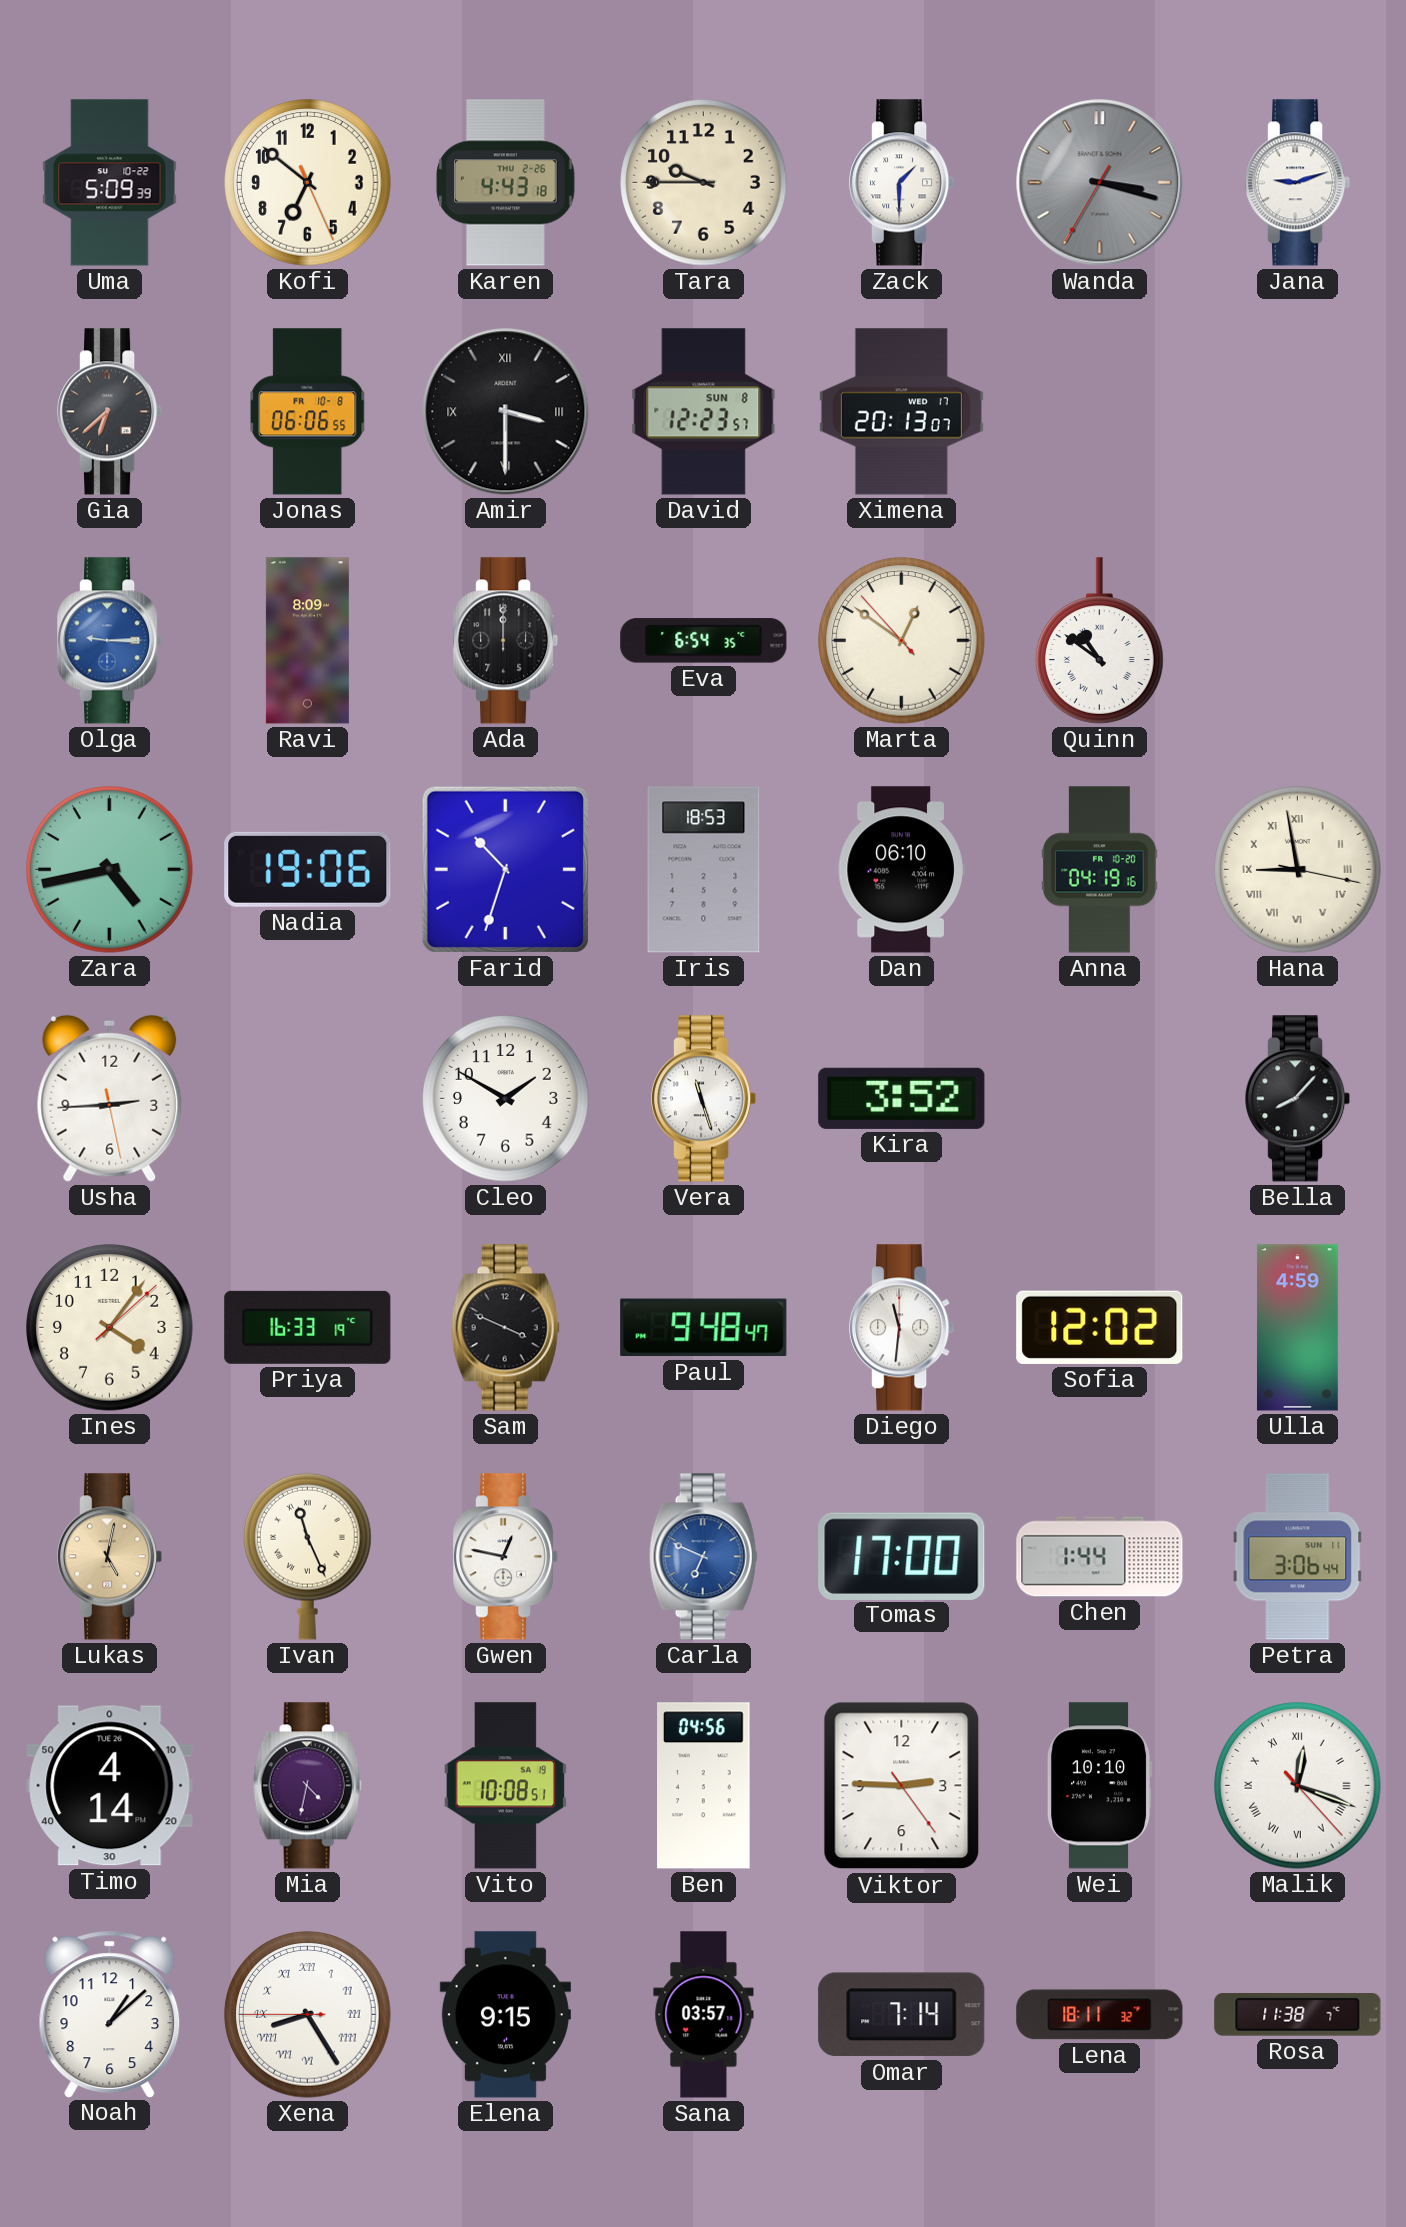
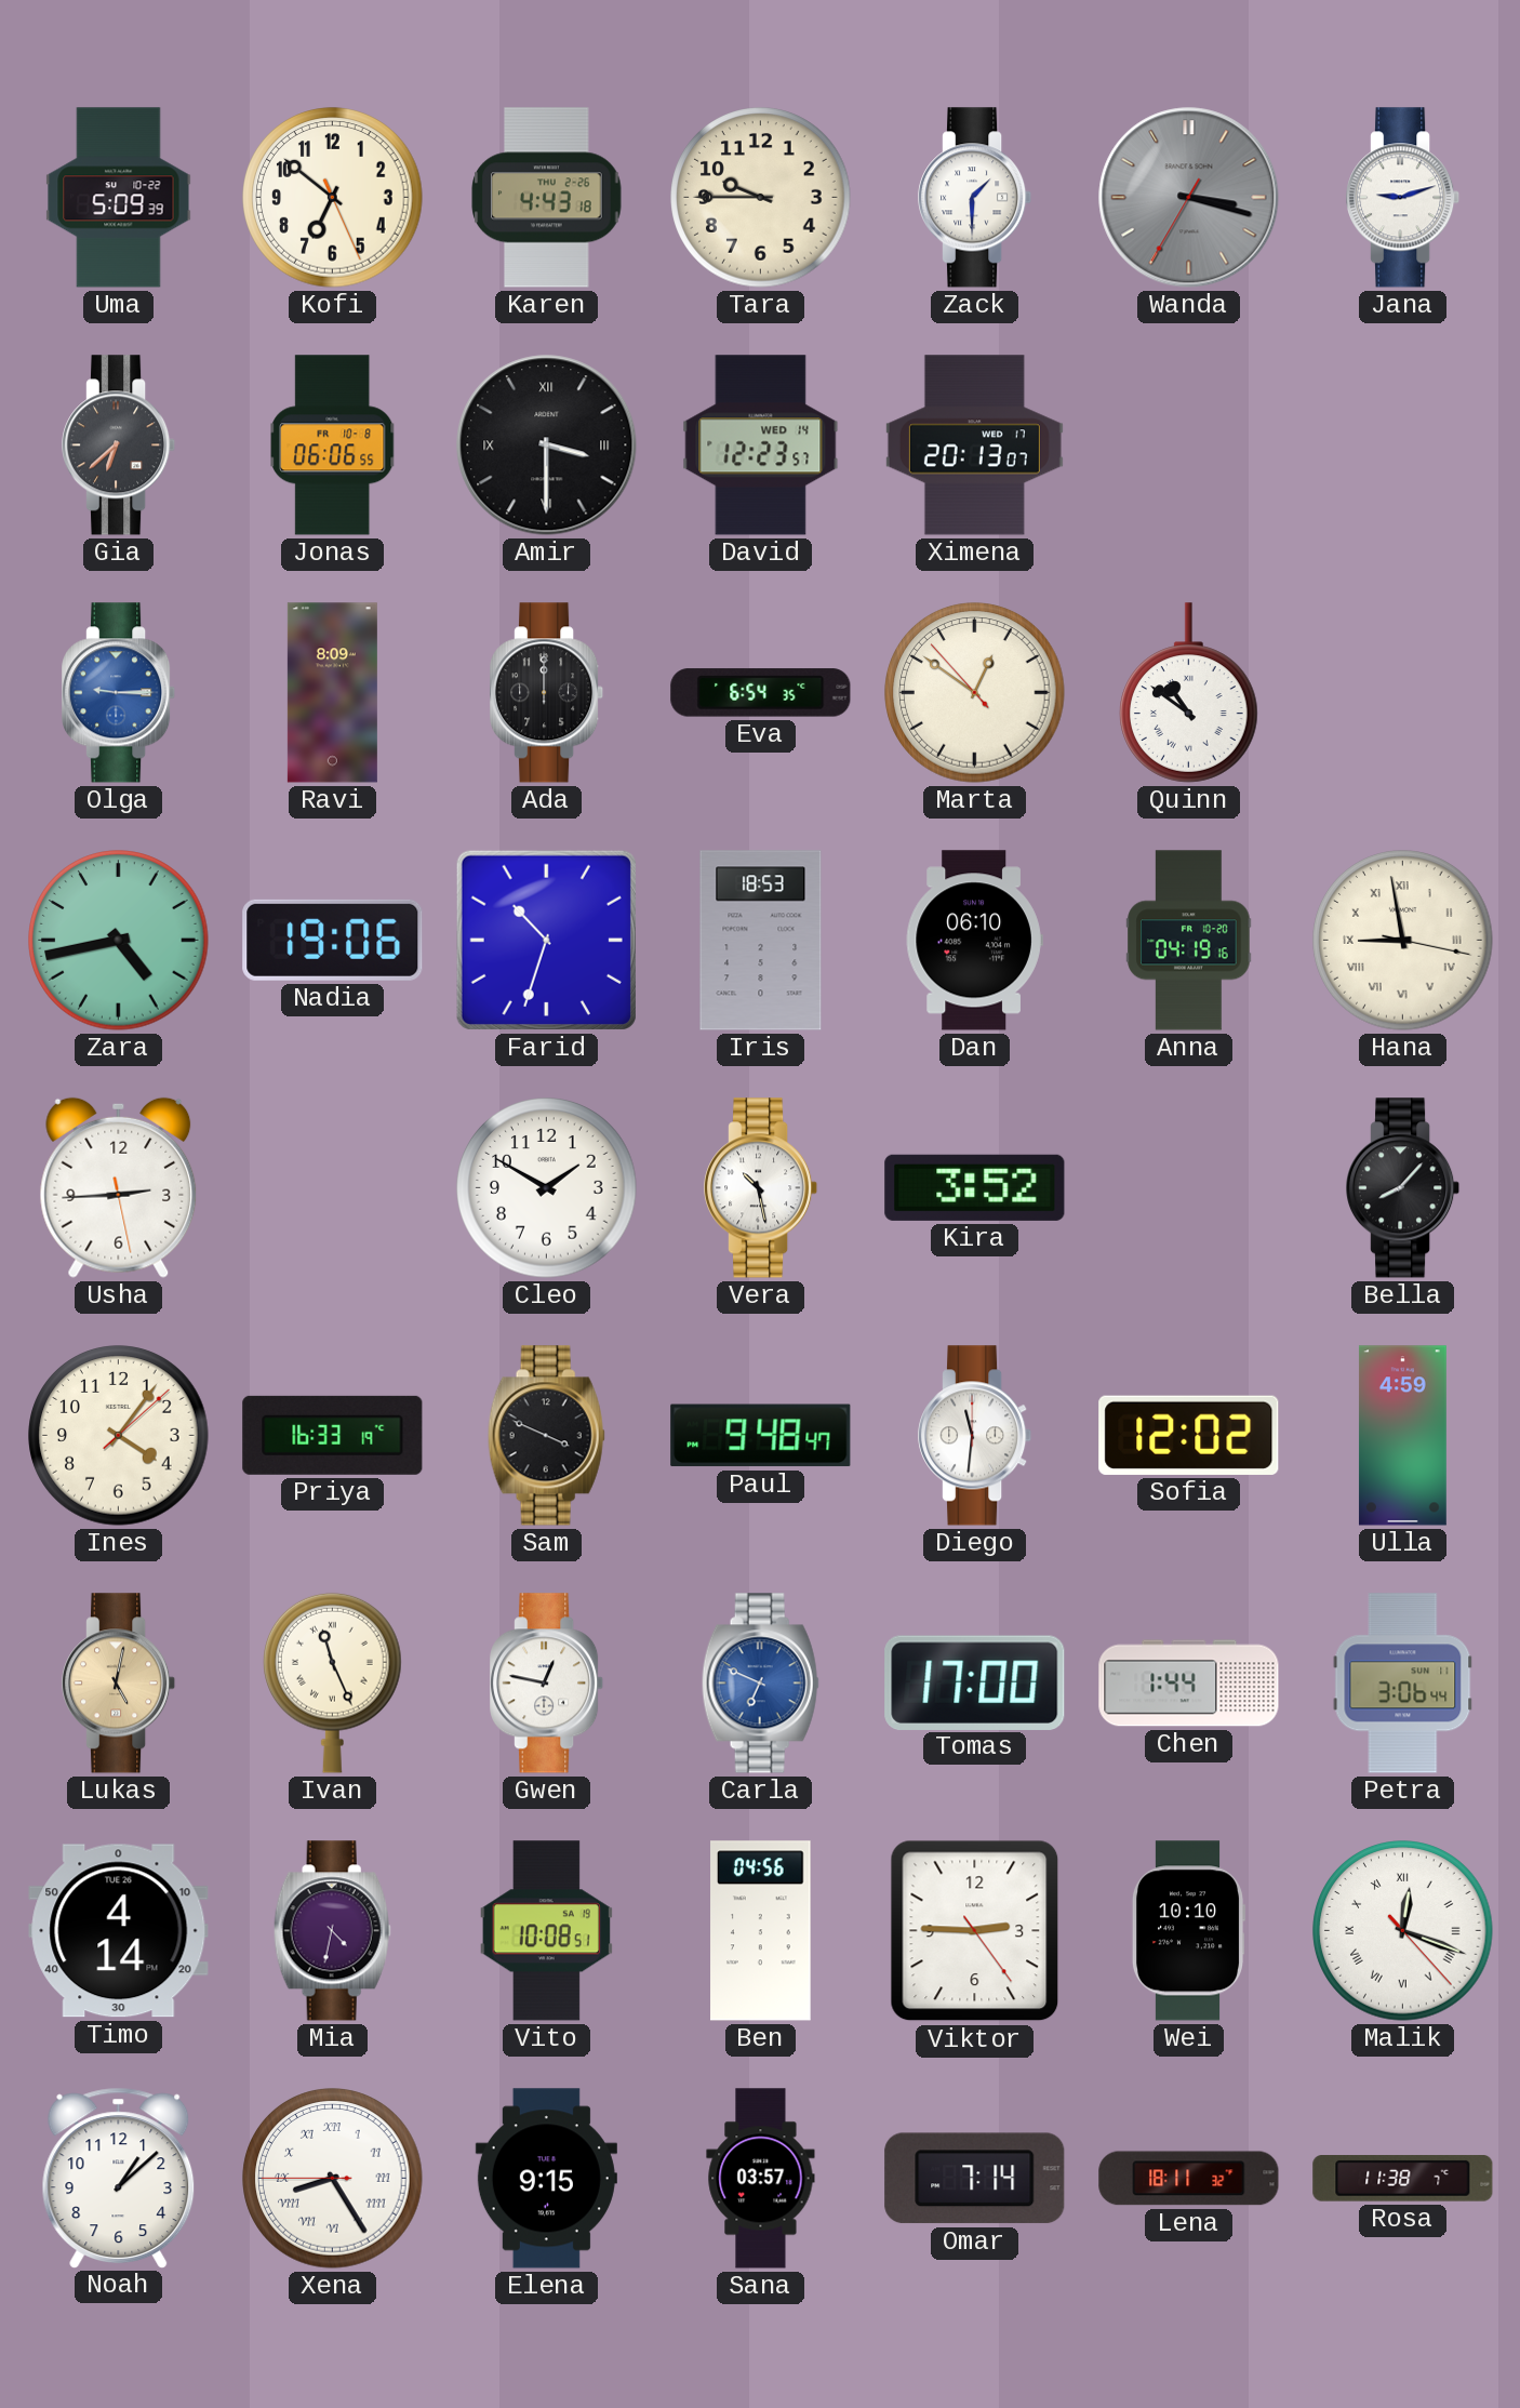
David date: SUN 8 -> WED 14 (761, 445)
Vera: 11:27 -> 10:28 (762, 1188)
